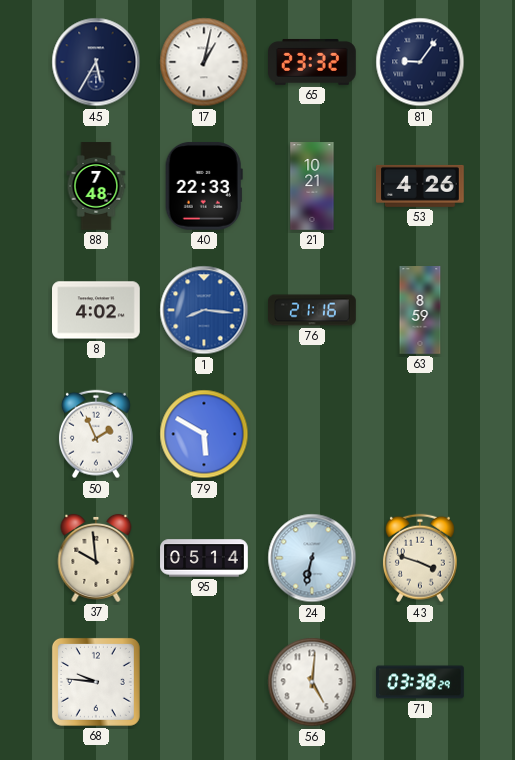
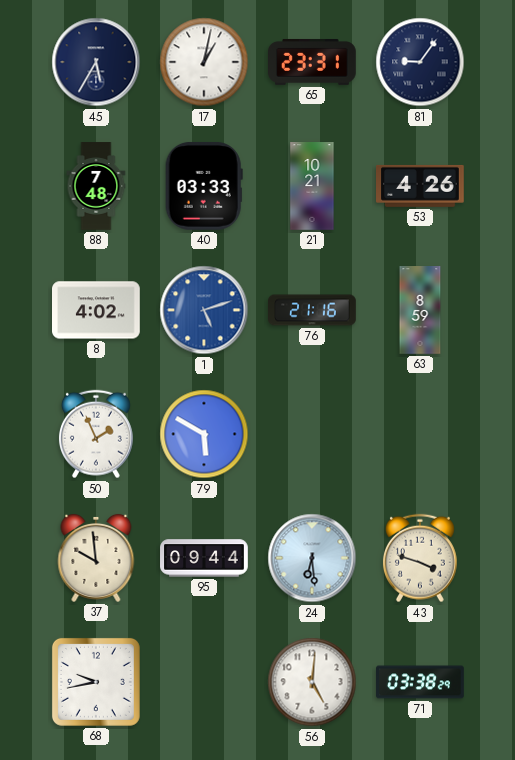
65: 23:32 -> 23:31 (313, 62)
40: 22:33 -> 03:33 (204, 186)
1: 8:16 -> 5:12 (204, 310)
95: 05:14 -> 09:44 (204, 558)
24: 6:32 -> 6:29 (312, 558)
68: 9:46 -> 9:43 (96, 682)
